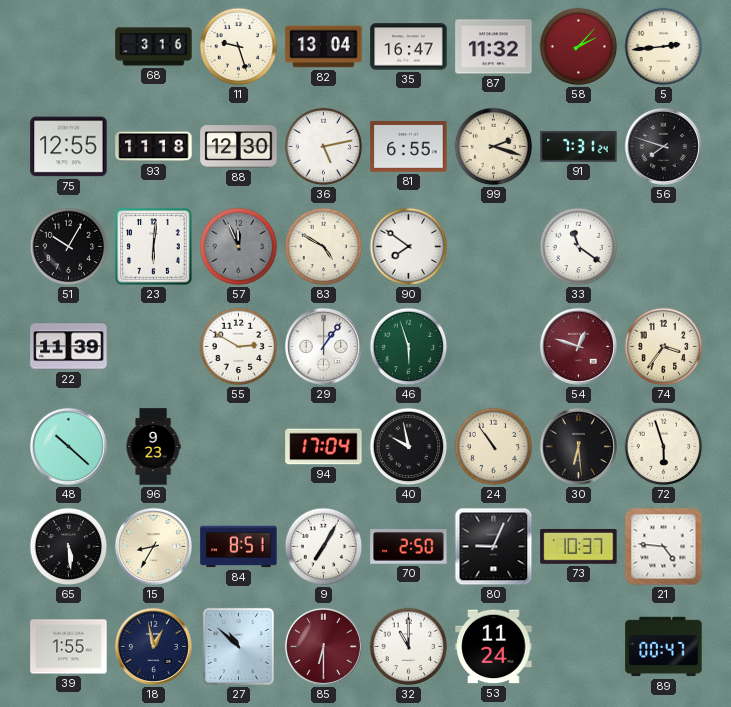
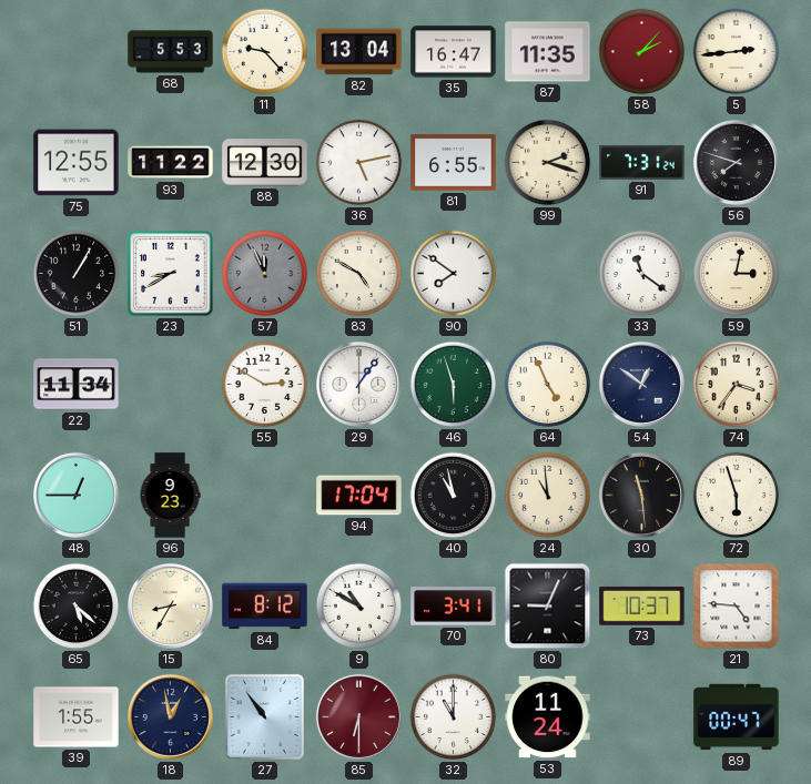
68: 3:16 -> 5:53 (171, 52)
11: 9:27 -> 9:23 (265, 52)
87: 11:32 -> 11:35 (548, 52)
93: 11:18 -> 11:22 (171, 163)
51: 10:05 -> 1:05 (77, 274)
23: 6:01 -> 8:40 (171, 274)
59: none -> 3:02 (737, 274)
22: 11:39 -> 11:34 (77, 385)
64: none -> 4:56 (548, 385)
54: 12:48 -> 12:51 (641, 384)
54 dial: burgundy -> navy (641, 384)
48: 10:22 -> 12:45 (75, 495)
40: 9:58 -> 10:58 (454, 496)
24: 10:54 -> 10:59 (548, 496)
30: 6:29 -> 11:29 (641, 495)
65: 5:29 -> 5:22 (77, 607)
84: 8:51 -> 8:12 (265, 607)
9: 7:05 -> 10:50 (359, 607)
70: 2:50 -> 3:41 (454, 607)
27: 10:52 -> 10:54 (264, 716)
